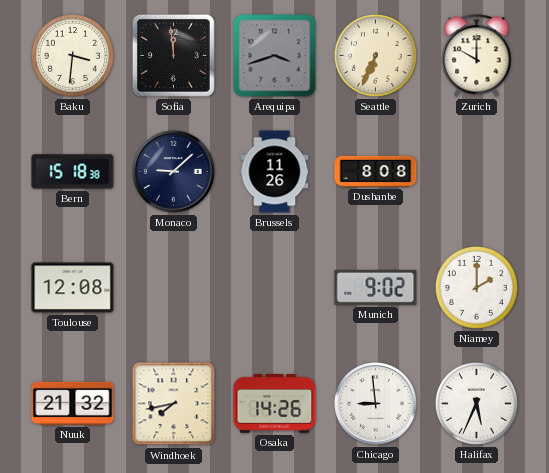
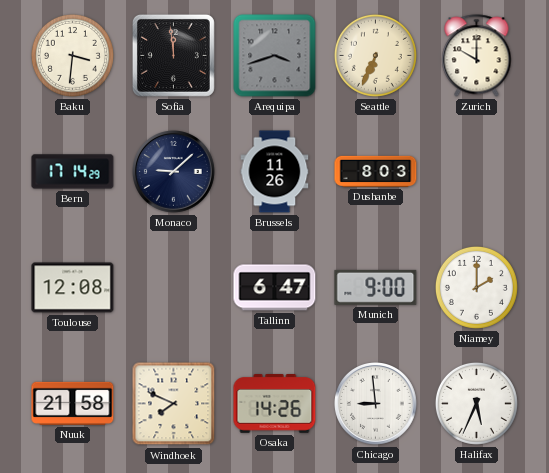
Bern: 15:18 -> 17:14 (73, 172)
Dushanbe: 8:08 -> 8:03 (376, 171)
Tallinn: none -> 6:47 (275, 288)
Munich: 9:02 -> 9:00 (376, 287)
Nuuk: 21:32 -> 21:58 (73, 403)
Windhoek: 7:43 -> 7:49 (174, 404)
